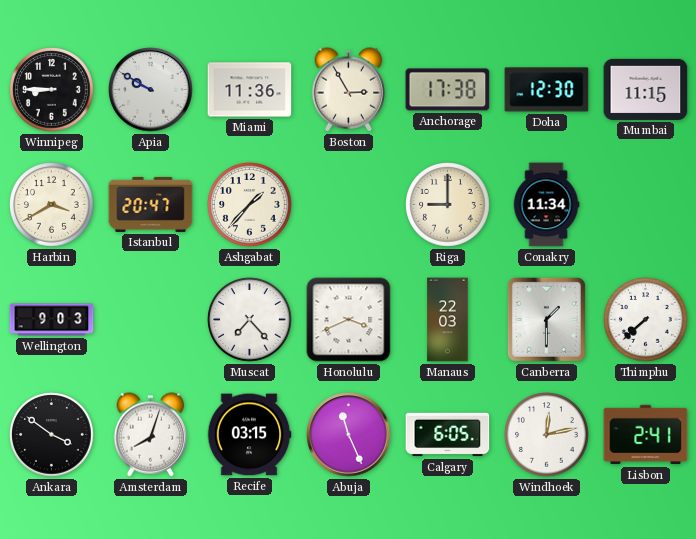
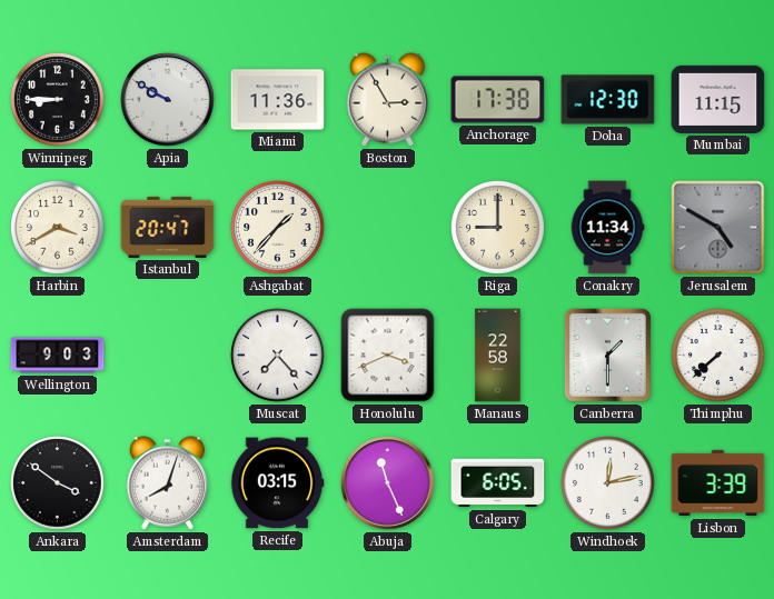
Jerusalem: none -> 4:50 (718, 228)
Manaus: 22:03 -> 22:58 (498, 356)
Lisbon: 2:41 -> 3:39 (718, 483)
